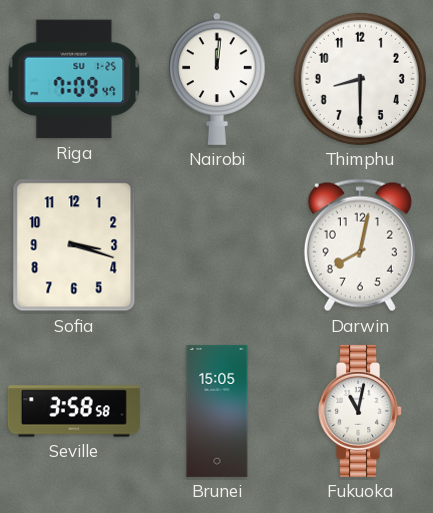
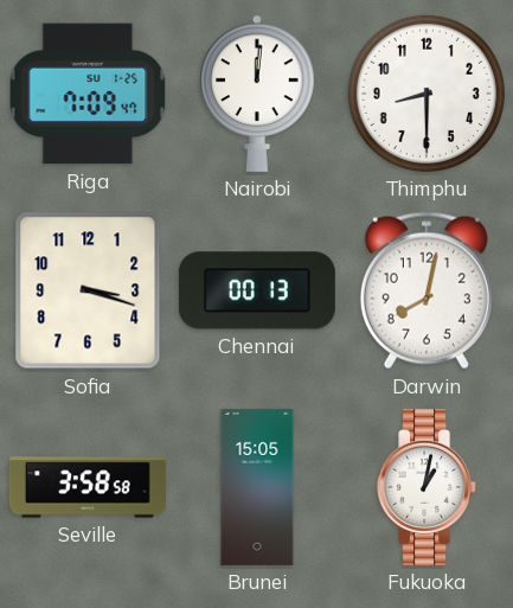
Chennai: none -> 00:13 (257, 290)
Fukuoka: 11:02 -> 1:02 (428, 487)
